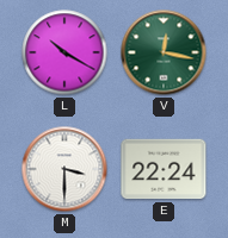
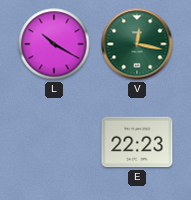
M: 3:30 -> none (64, 169)
E: 22:24 -> 22:23 (137, 142)
